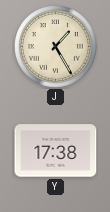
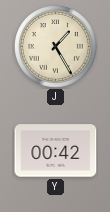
Y: 17:38 -> 00:42 (56, 151)
